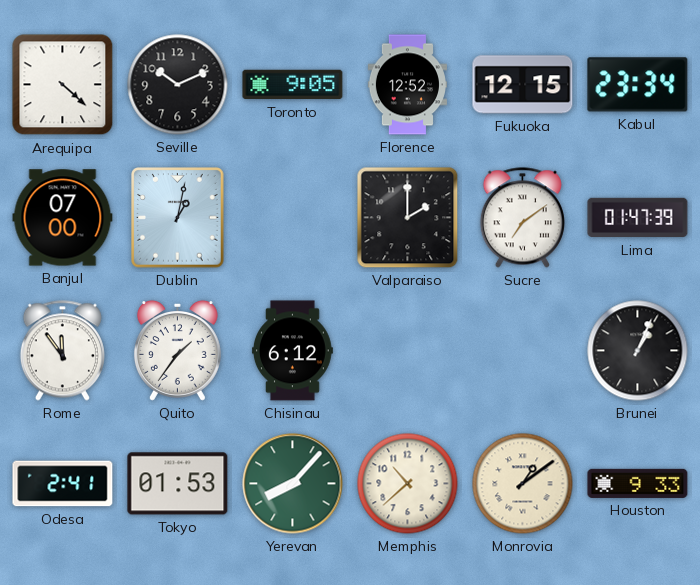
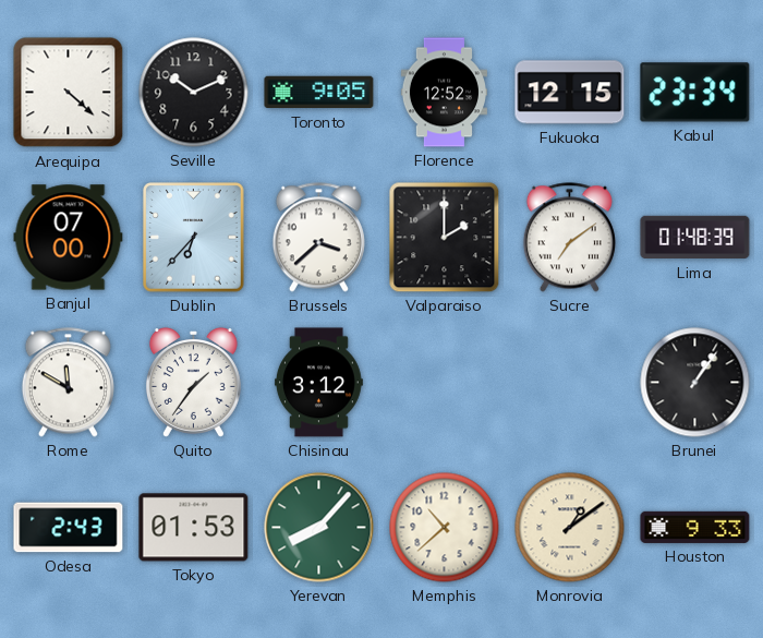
Dublin: 1:02 -> 6:37 (194, 238)
Brussels: none -> 3:38 (318, 238)
Lima: 01:47 -> 01:48 (695, 238)
Rome: 11:54 -> 11:50 (68, 383)
Chisinau: 6:12 -> 3:12 (319, 383)
Brunei: 1:04 -> 1:06 (695, 383)
Odesa: 2:41 -> 2:43 (69, 528)
